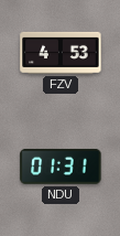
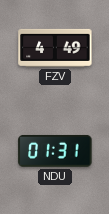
FZV: 4:53 -> 4:49 (55, 48)
